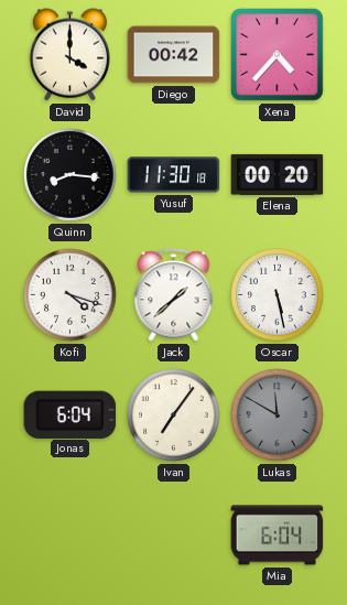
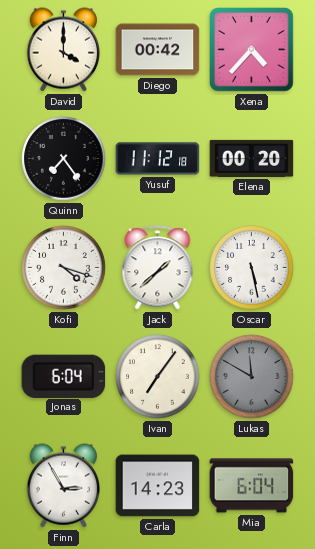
Quinn: 8:16 -> 7:24 (64, 159)
Yusuf: 11:30 -> 11:12 (158, 159)
Finn: none -> 2:55 (63, 486)
Carla: none -> 14:23 (158, 486)
